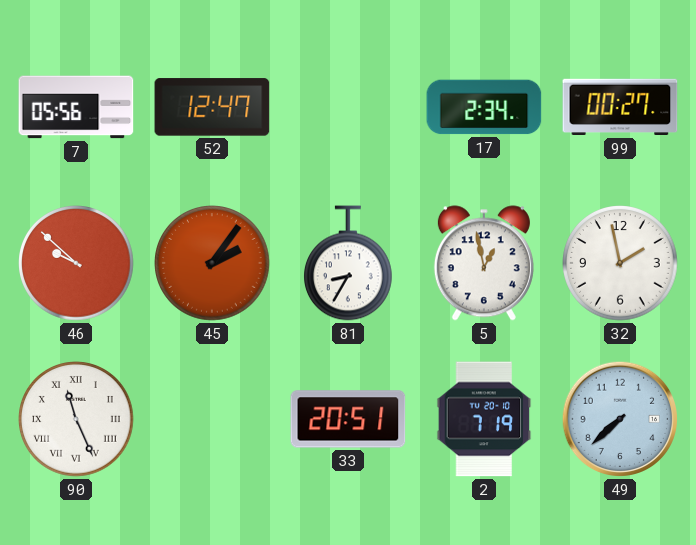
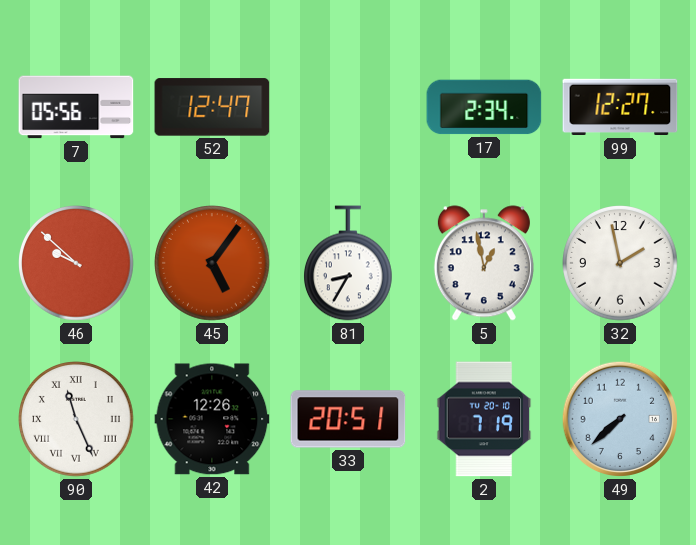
99: 00:27 -> 12:27 (620, 107)
45: 2:06 -> 5:06 (212, 263)
42: none -> 12:26 (212, 419)
